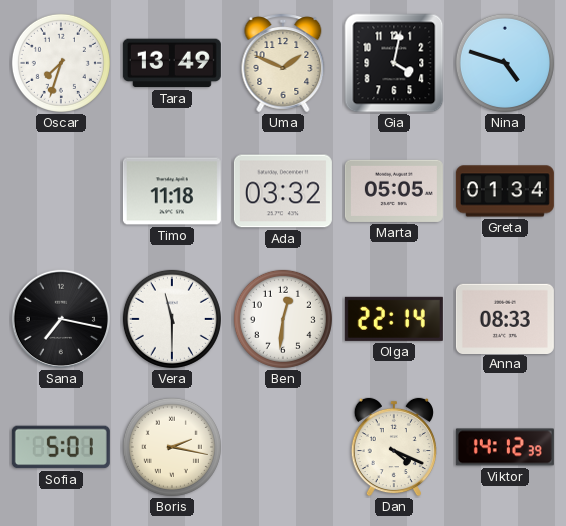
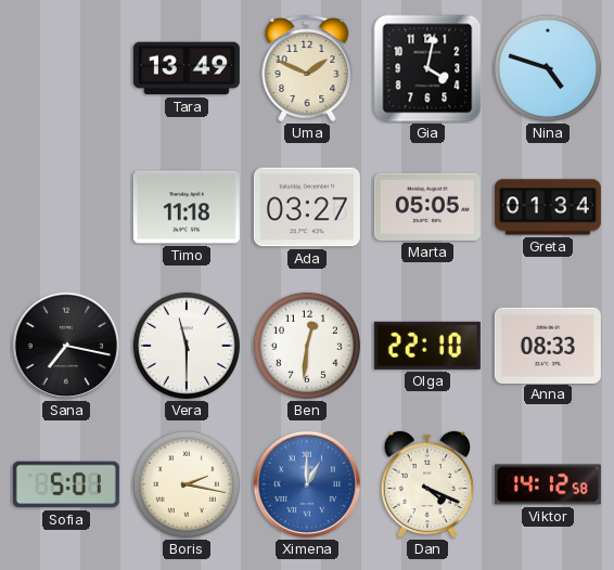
Oscar: 7:33 -> none (61, 63)
Ada: 03:32 -> 03:27 (307, 207)
Olga: 22:14 -> 22:10 (427, 346)
Ximena: none -> 1:00 (307, 484)
Viktor: 14:12:39 -> 14:12:58 (548, 484)
